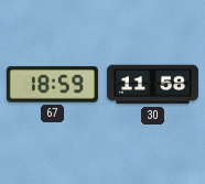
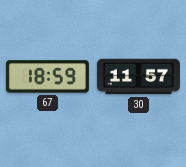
30: 11:58 -> 11:57 (138, 77)
